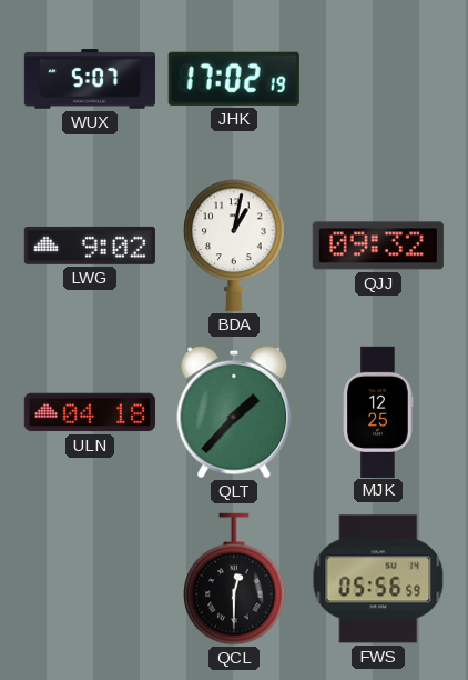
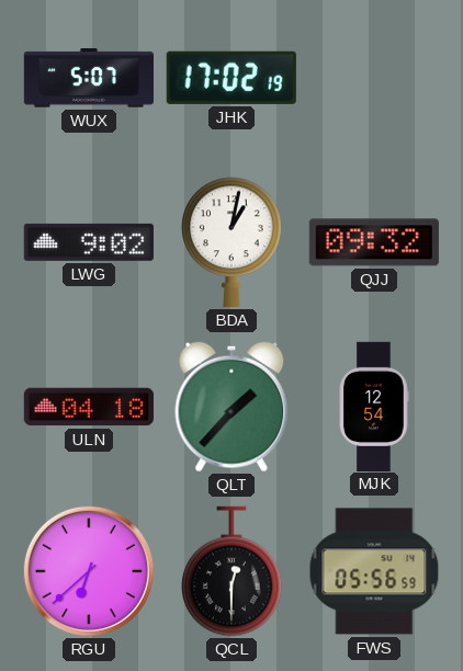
MJK: 12:25 -> 12:54 (374, 406)
RGU: none -> 6:38 (89, 571)
